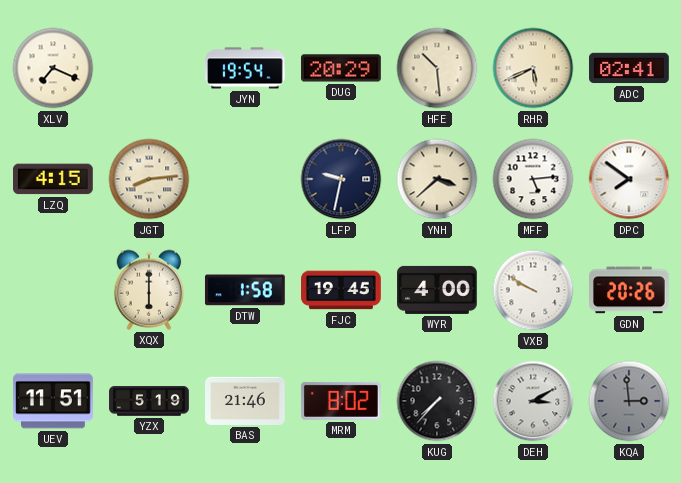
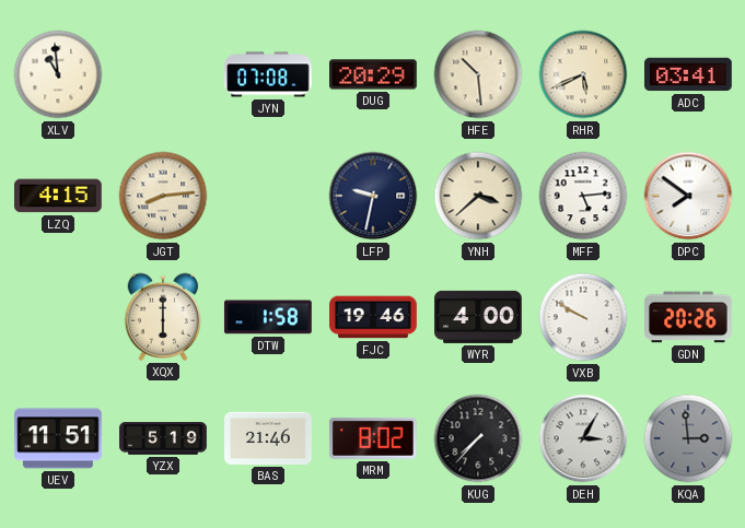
XLV: 7:19 -> 10:59 (58, 74)
JYN: 19:54 -> 07:08 (268, 74)
ADC: 02:41 -> 03:41 (688, 74)
FJC: 19:45 -> 19:46 (373, 317)
DEH: 3:10 -> 3:05 (583, 438)
